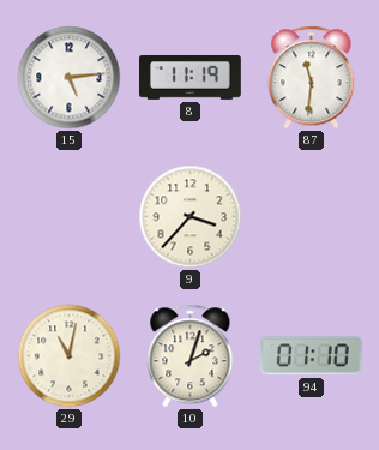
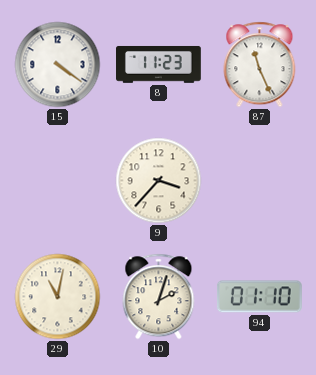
15: 5:14 -> 4:21 (58, 65)
8: 11:19 -> 11:23 (159, 64)
87: 11:31 -> 11:26 (260, 65)
